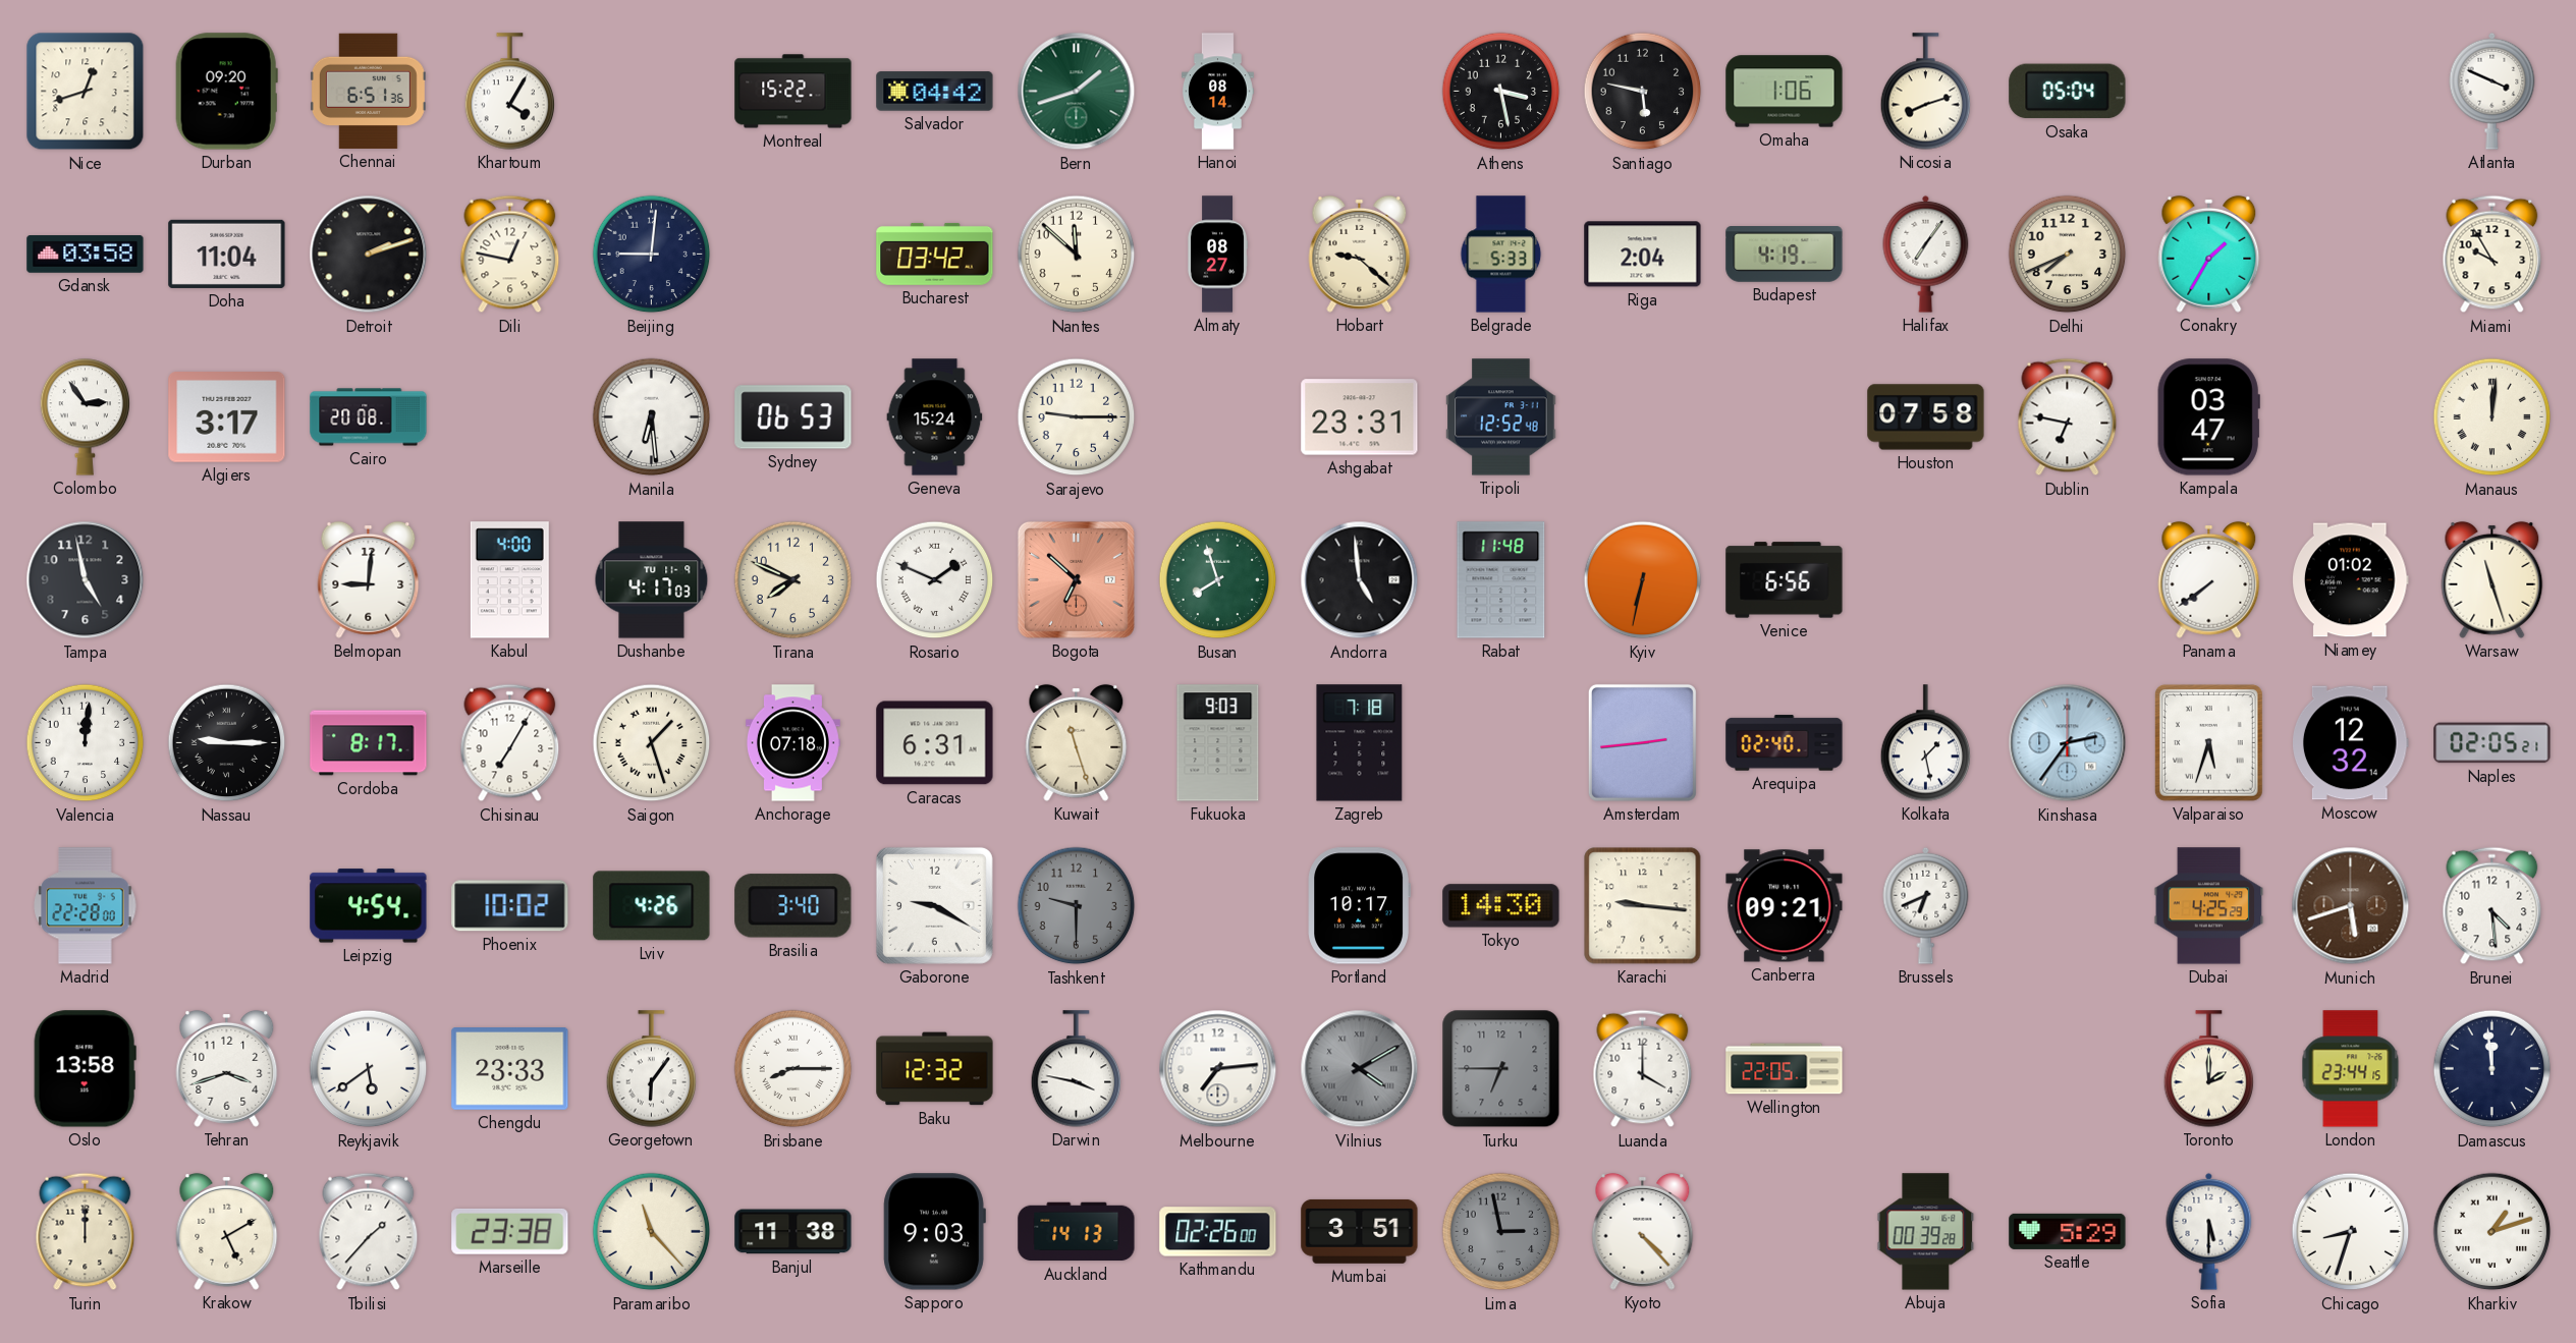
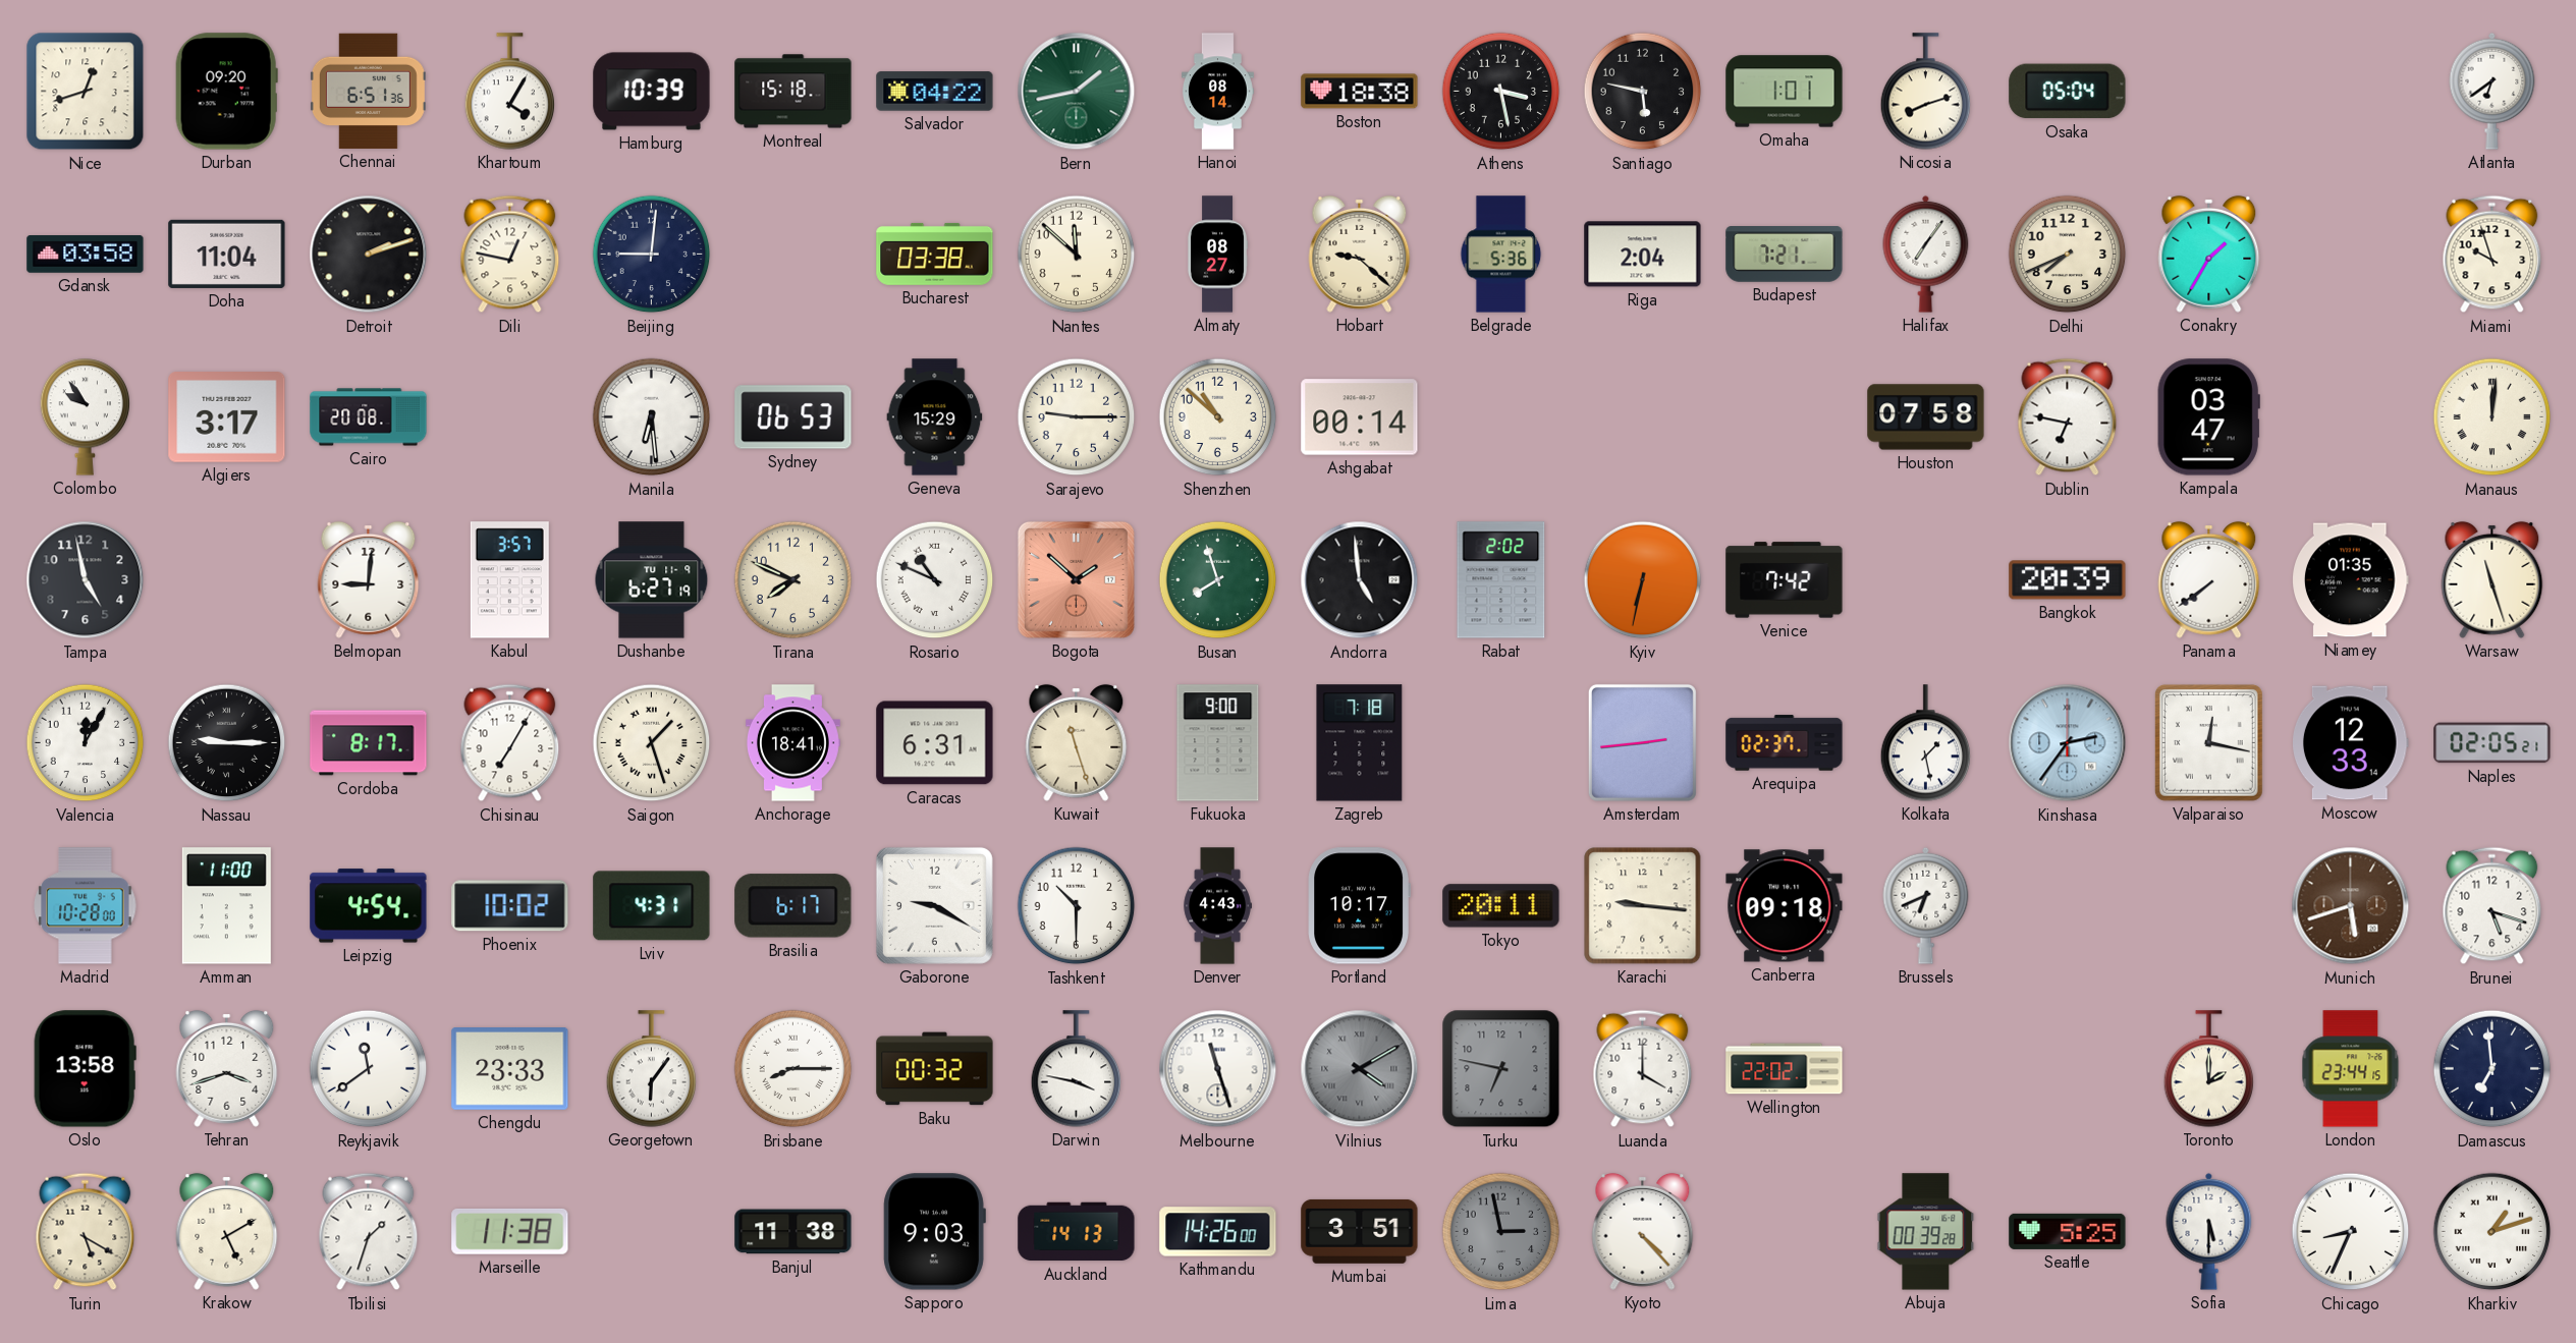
Hamburg: none -> 10:39 (652, 92)
Montreal: 15:22 -> 15:18 (793, 92)
Salvador: 04:42 -> 04:22 (935, 92)
Bern: 1:42 -> 1:43 (1077, 92)
Boston: none -> 18:38 (1360, 92)
Omaha: 1:06 -> 1:01 (1785, 92)
Atlanta: 3:49 -> 6:39 (2492, 91)
Bucharest: 03:42 -> 03:38 (935, 254)
Belgrade: 5:33 -> 5:36 (1501, 255)
Budapest: 4:19 -> 7:21 (1785, 255)
Miami: 9:55 -> 9:57 (2492, 255)
Colombo: 2:54 -> 9:54 (86, 417)
Geneva: 15:24 -> 15:29 (935, 417)
Shenzhen: none -> 10:52 (1218, 417)
Ashgabat: 23:31 -> 00:14 (1360, 417)
Tripoli: 12:52 -> none (1501, 417)
Kabul: 4:00 -> 3:57 (509, 580)
Dushanbe: 4:17 -> 6:27 (652, 580)
Rosario: 1:49 -> 10:49 (935, 580)
Bogota: 6:52 -> 1:52 (1076, 579)
Rabat: 11:48 -> 2:02 (1501, 580)
Venice: 6:56 -> 7:42 (1785, 580)
Bangkok: none -> 20:39 (2068, 580)
Niamey: 01:02 -> 01:35 (2351, 580)
Valencia: 12:01 -> 12:05 (86, 743)
Anchorage: 07:18 -> 18:41 (792, 743)
Fukuoka: 9:03 -> 9:00 (1218, 743)
Arequipa: 02:40 -> 02:37 (1785, 743)
Valparaiso: 5:33 -> 12:17 (2208, 743)
Moscow: 12:32 -> 12:33 (2351, 743)
Madrid: 22:28 -> 10:28 (86, 906)
Amman: none -> 11:00 (226, 906)
Lviv: 4:26 -> 4:31 (652, 906)
Brasilia: 3:40 -> 6:17 (793, 906)
Tashkent: 9:30 -> 10:30 (1077, 906)
Tashkent dial: grey -> white (1077, 906)
Denver: none -> 4:43 (1217, 906)
Tokyo: 14:30 -> 20:11 (1501, 906)
Canberra: 09:21 -> 09:18 (1785, 906)
Dubai: 4:25 -> none (2209, 906)
Brunei: 4:29 -> 5:18 (2492, 906)
Reykjavik: 5:39 -> 11:39 (369, 1069)
Baku: 12:32 -> 00:32 (935, 1069)
Melbourne: 7:14 -> 11:27 (1218, 1069)
Turku: 6:45 -> 6:47 (1501, 1069)
Wellington: 22:05 -> 22:02 (1785, 1069)
Damascus: 11:59 -> 6:59 (2492, 1069)
Turin: 12:00 -> 5:20 (86, 1232)
Tbilisi: 1:37 -> 1:33 (369, 1232)
Marseille: 23:38 -> 11:38 (510, 1232)
Paramaribo: 11:23 -> none (652, 1232)
Kathmandu: 02:26 -> 14:26 (1218, 1232)
Seattle: 5:29 -> 5:25 (2068, 1231)
Chicago: 8:33 -> 8:34 (2351, 1232)
